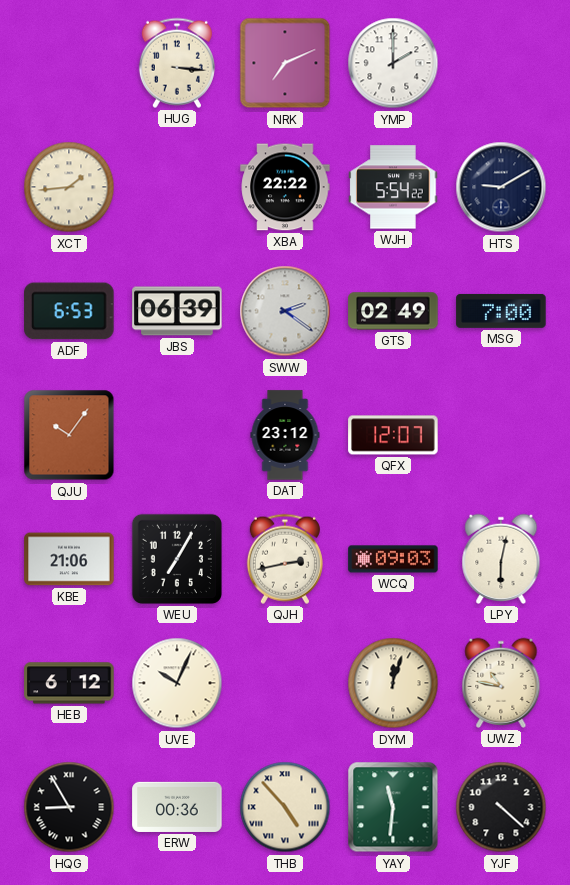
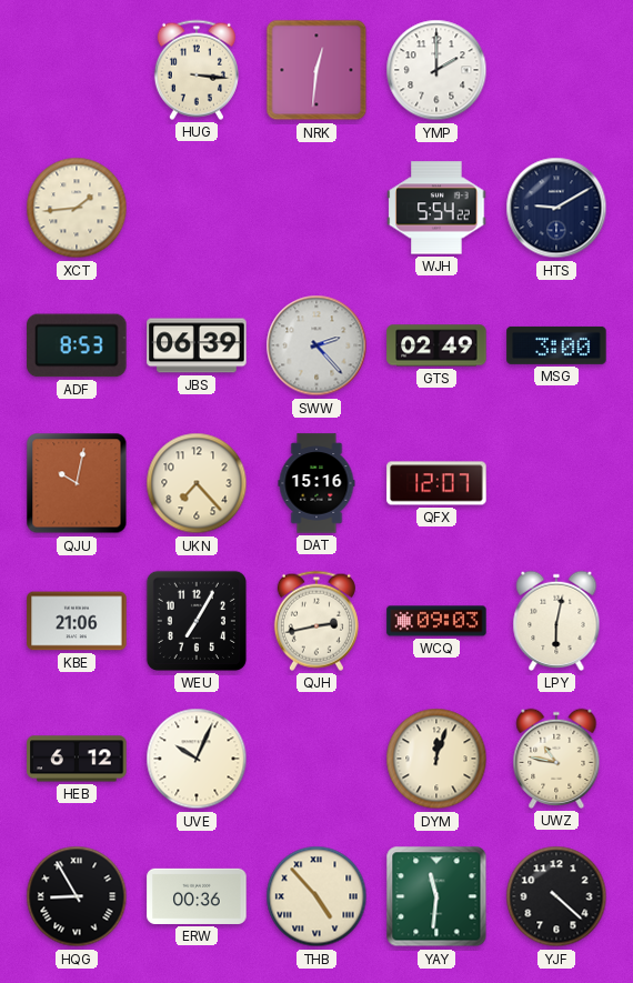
NRK: 7:11 -> 12:31 (316, 70)
XBA: 22:22 -> none (285, 187)
ADF: 6:53 -> 8:53 (77, 345)
SWW: 2:21 -> 2:23 (316, 345)
MSG: 7:00 -> 3:00 (556, 345)
QJU: 10:06 -> 10:02 (77, 483)
UKN: none -> 7:23 (197, 483)
DAT: 23:12 -> 15:16 (316, 483)
